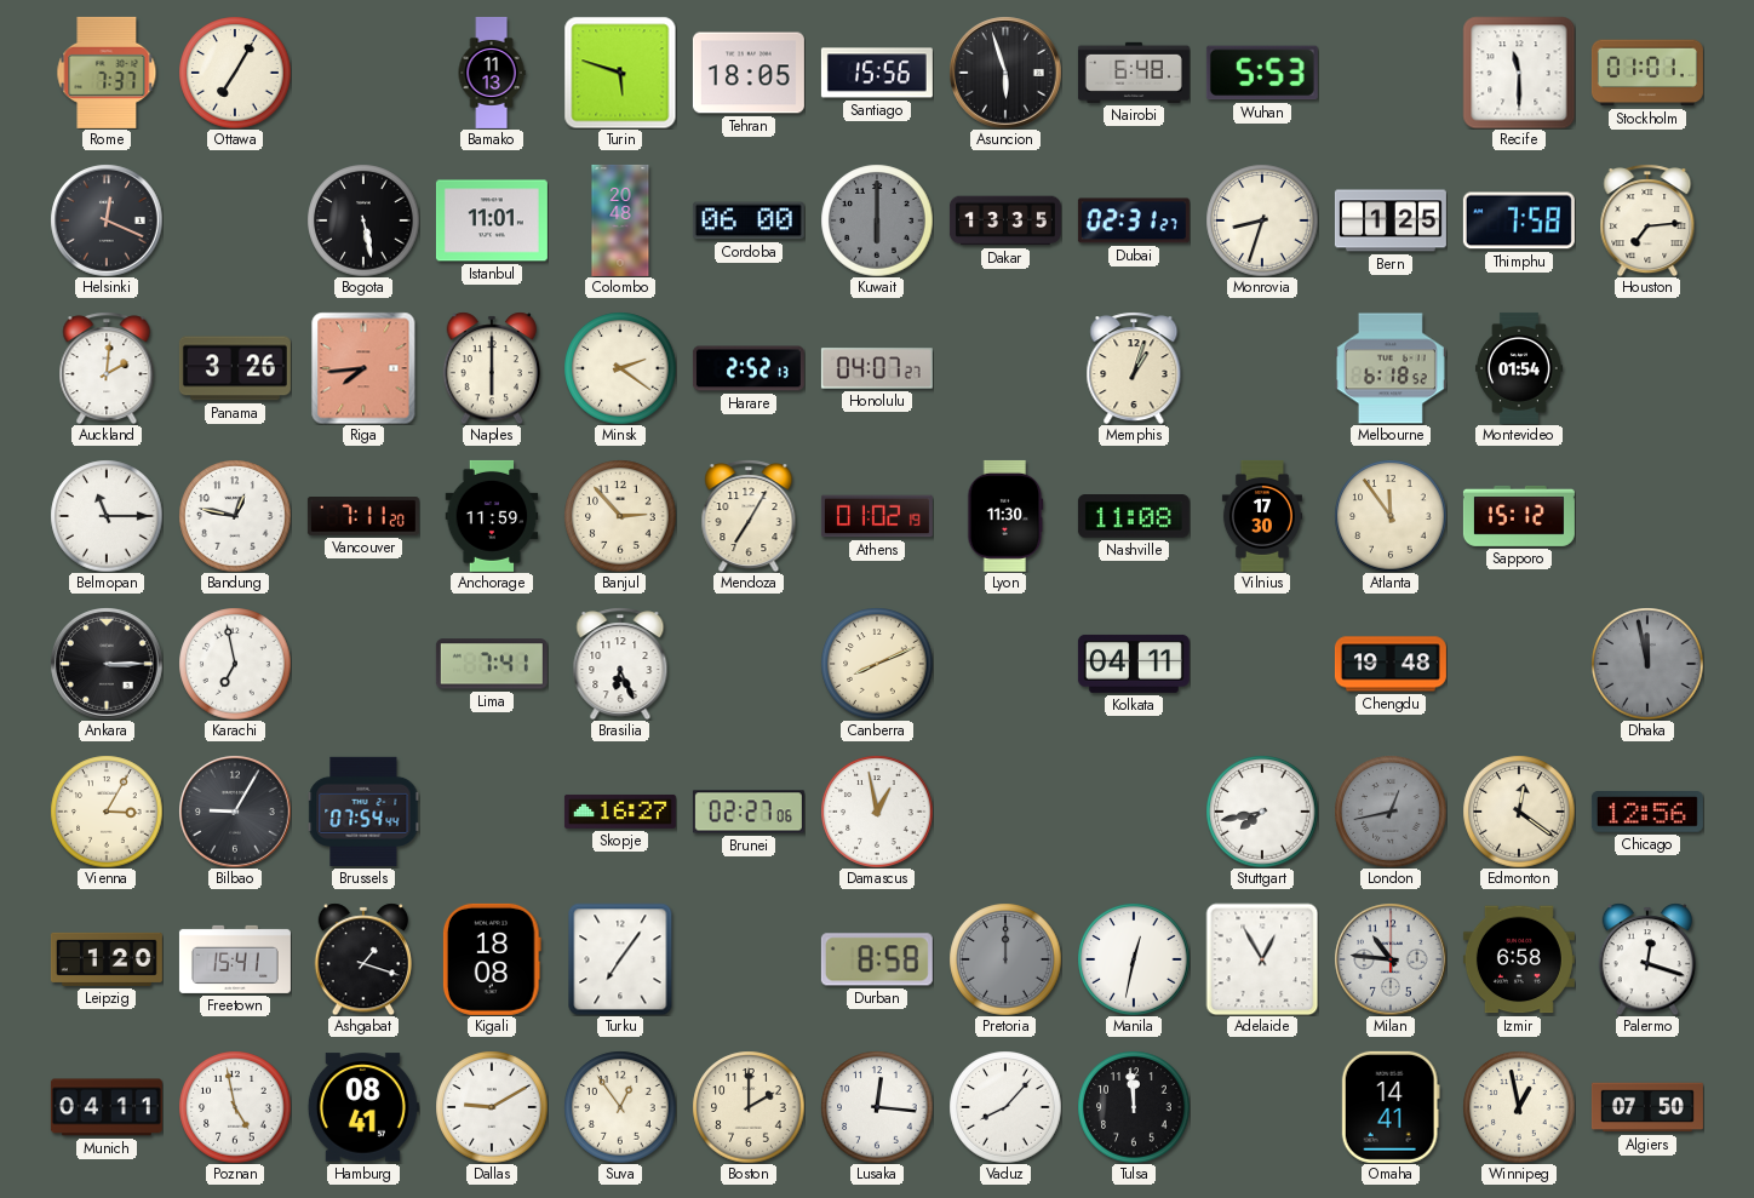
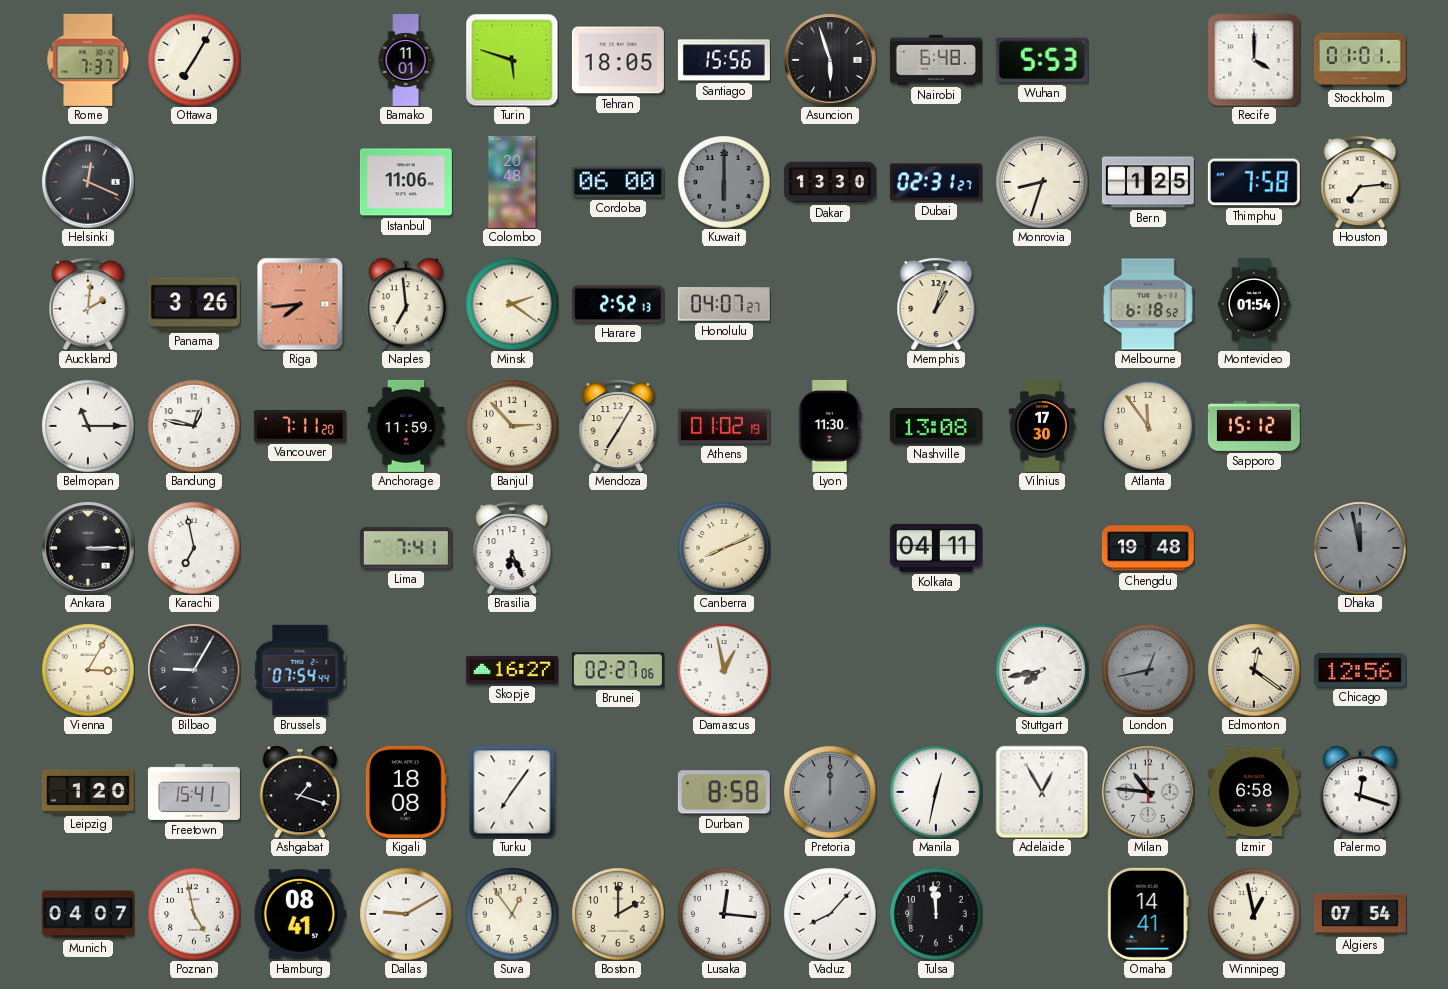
Bamako: 11:13 -> 11:01 (406, 60)
Recife: 11:30 -> 4:00 (1254, 60)
Bogota: 5:28 -> none (363, 220)
Istanbul: 11:01 -> 11:06 (406, 182)
Dakar: 13:35 -> 13:30 (830, 182)
Naples: 6:00 -> 6:59 (406, 304)
Nashville: 11:08 -> 13:08 (936, 427)
Munich: 04:11 -> 04:07 (88, 914)
Algiers: 07:50 -> 07:54 (1360, 914)
